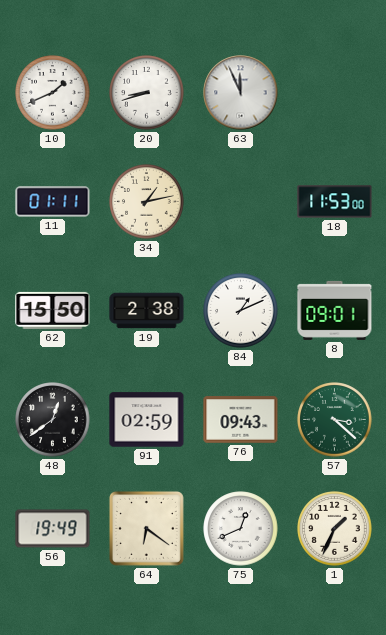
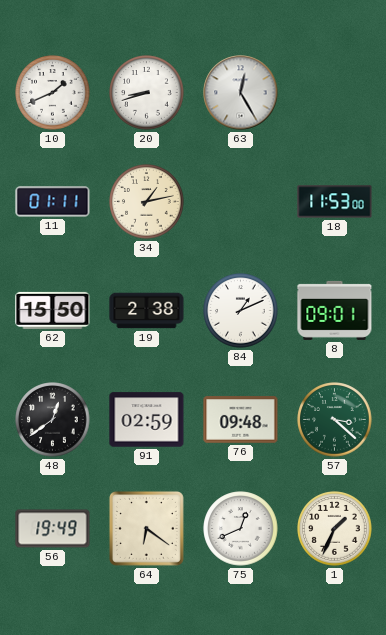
63: 11:56 -> 12:25 (241, 93)
76: 09:43 -> 09:48 (241, 420)
